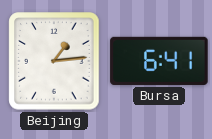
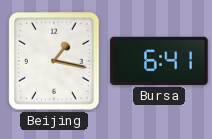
Beijing: 1:14 -> 1:17 (54, 61)
